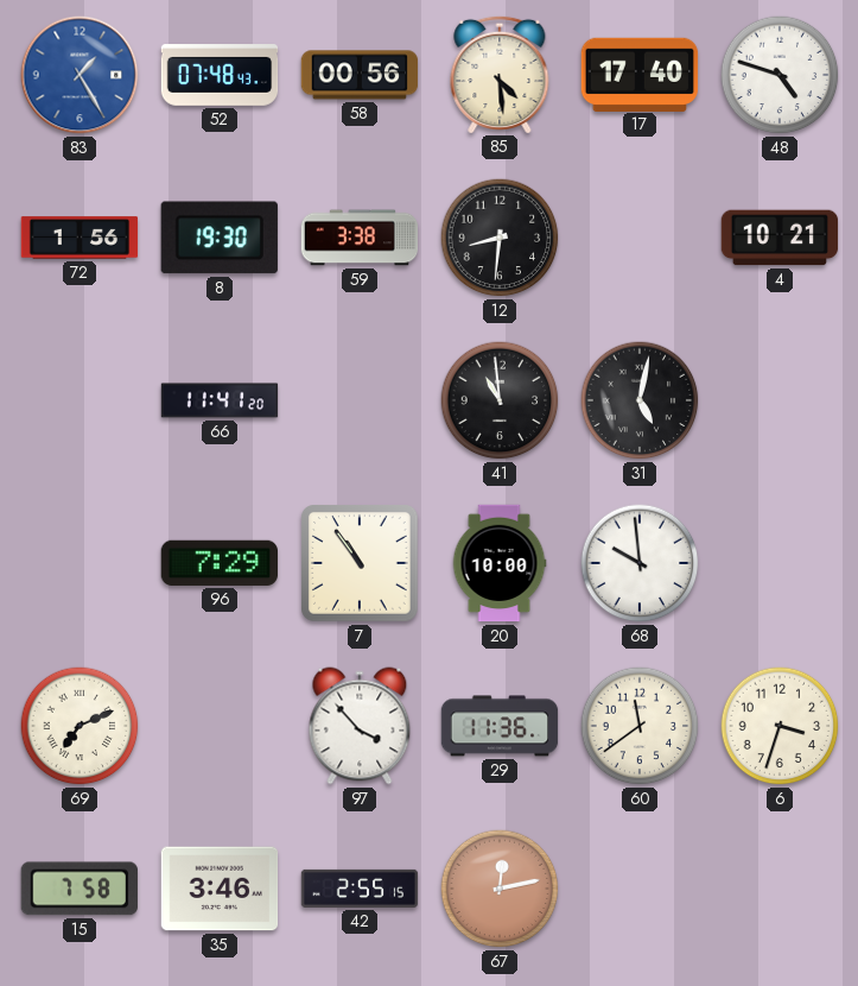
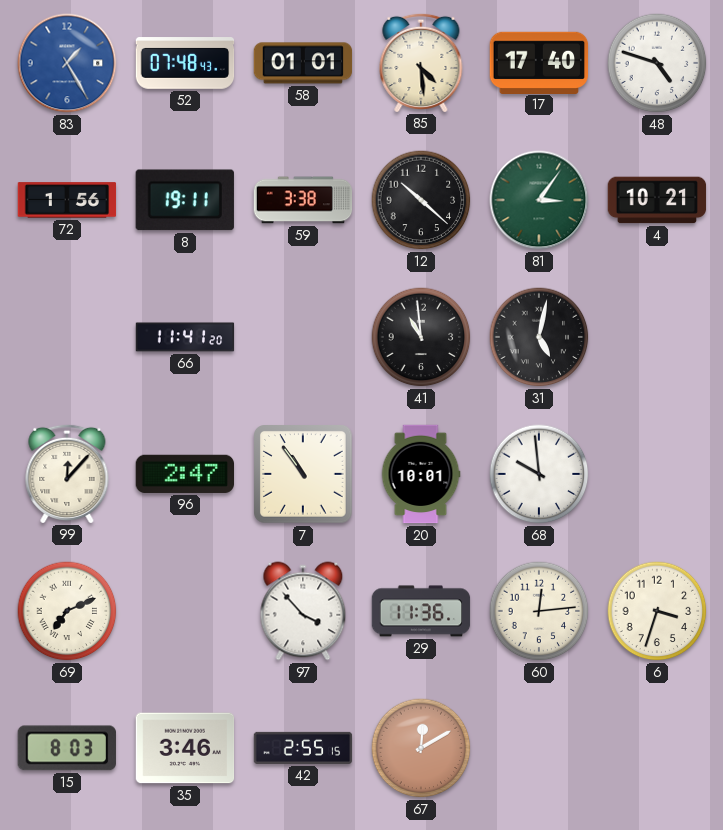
58: 00:56 -> 01:01 (303, 63)
8: 19:30 -> 19:11 (185, 200)
12: 8:31 -> 10:22 (421, 200)
81: none -> 3:06 (539, 200)
99: none -> 12:07 (67, 473)
96: 7:29 -> 2:47 (184, 474)
20: 10:00 -> 10:01 (421, 474)
60: 11:39 -> 12:14 (539, 611)
15: 7:58 -> 8:03 (67, 748)
67: 12:13 -> 12:10 (421, 748)
